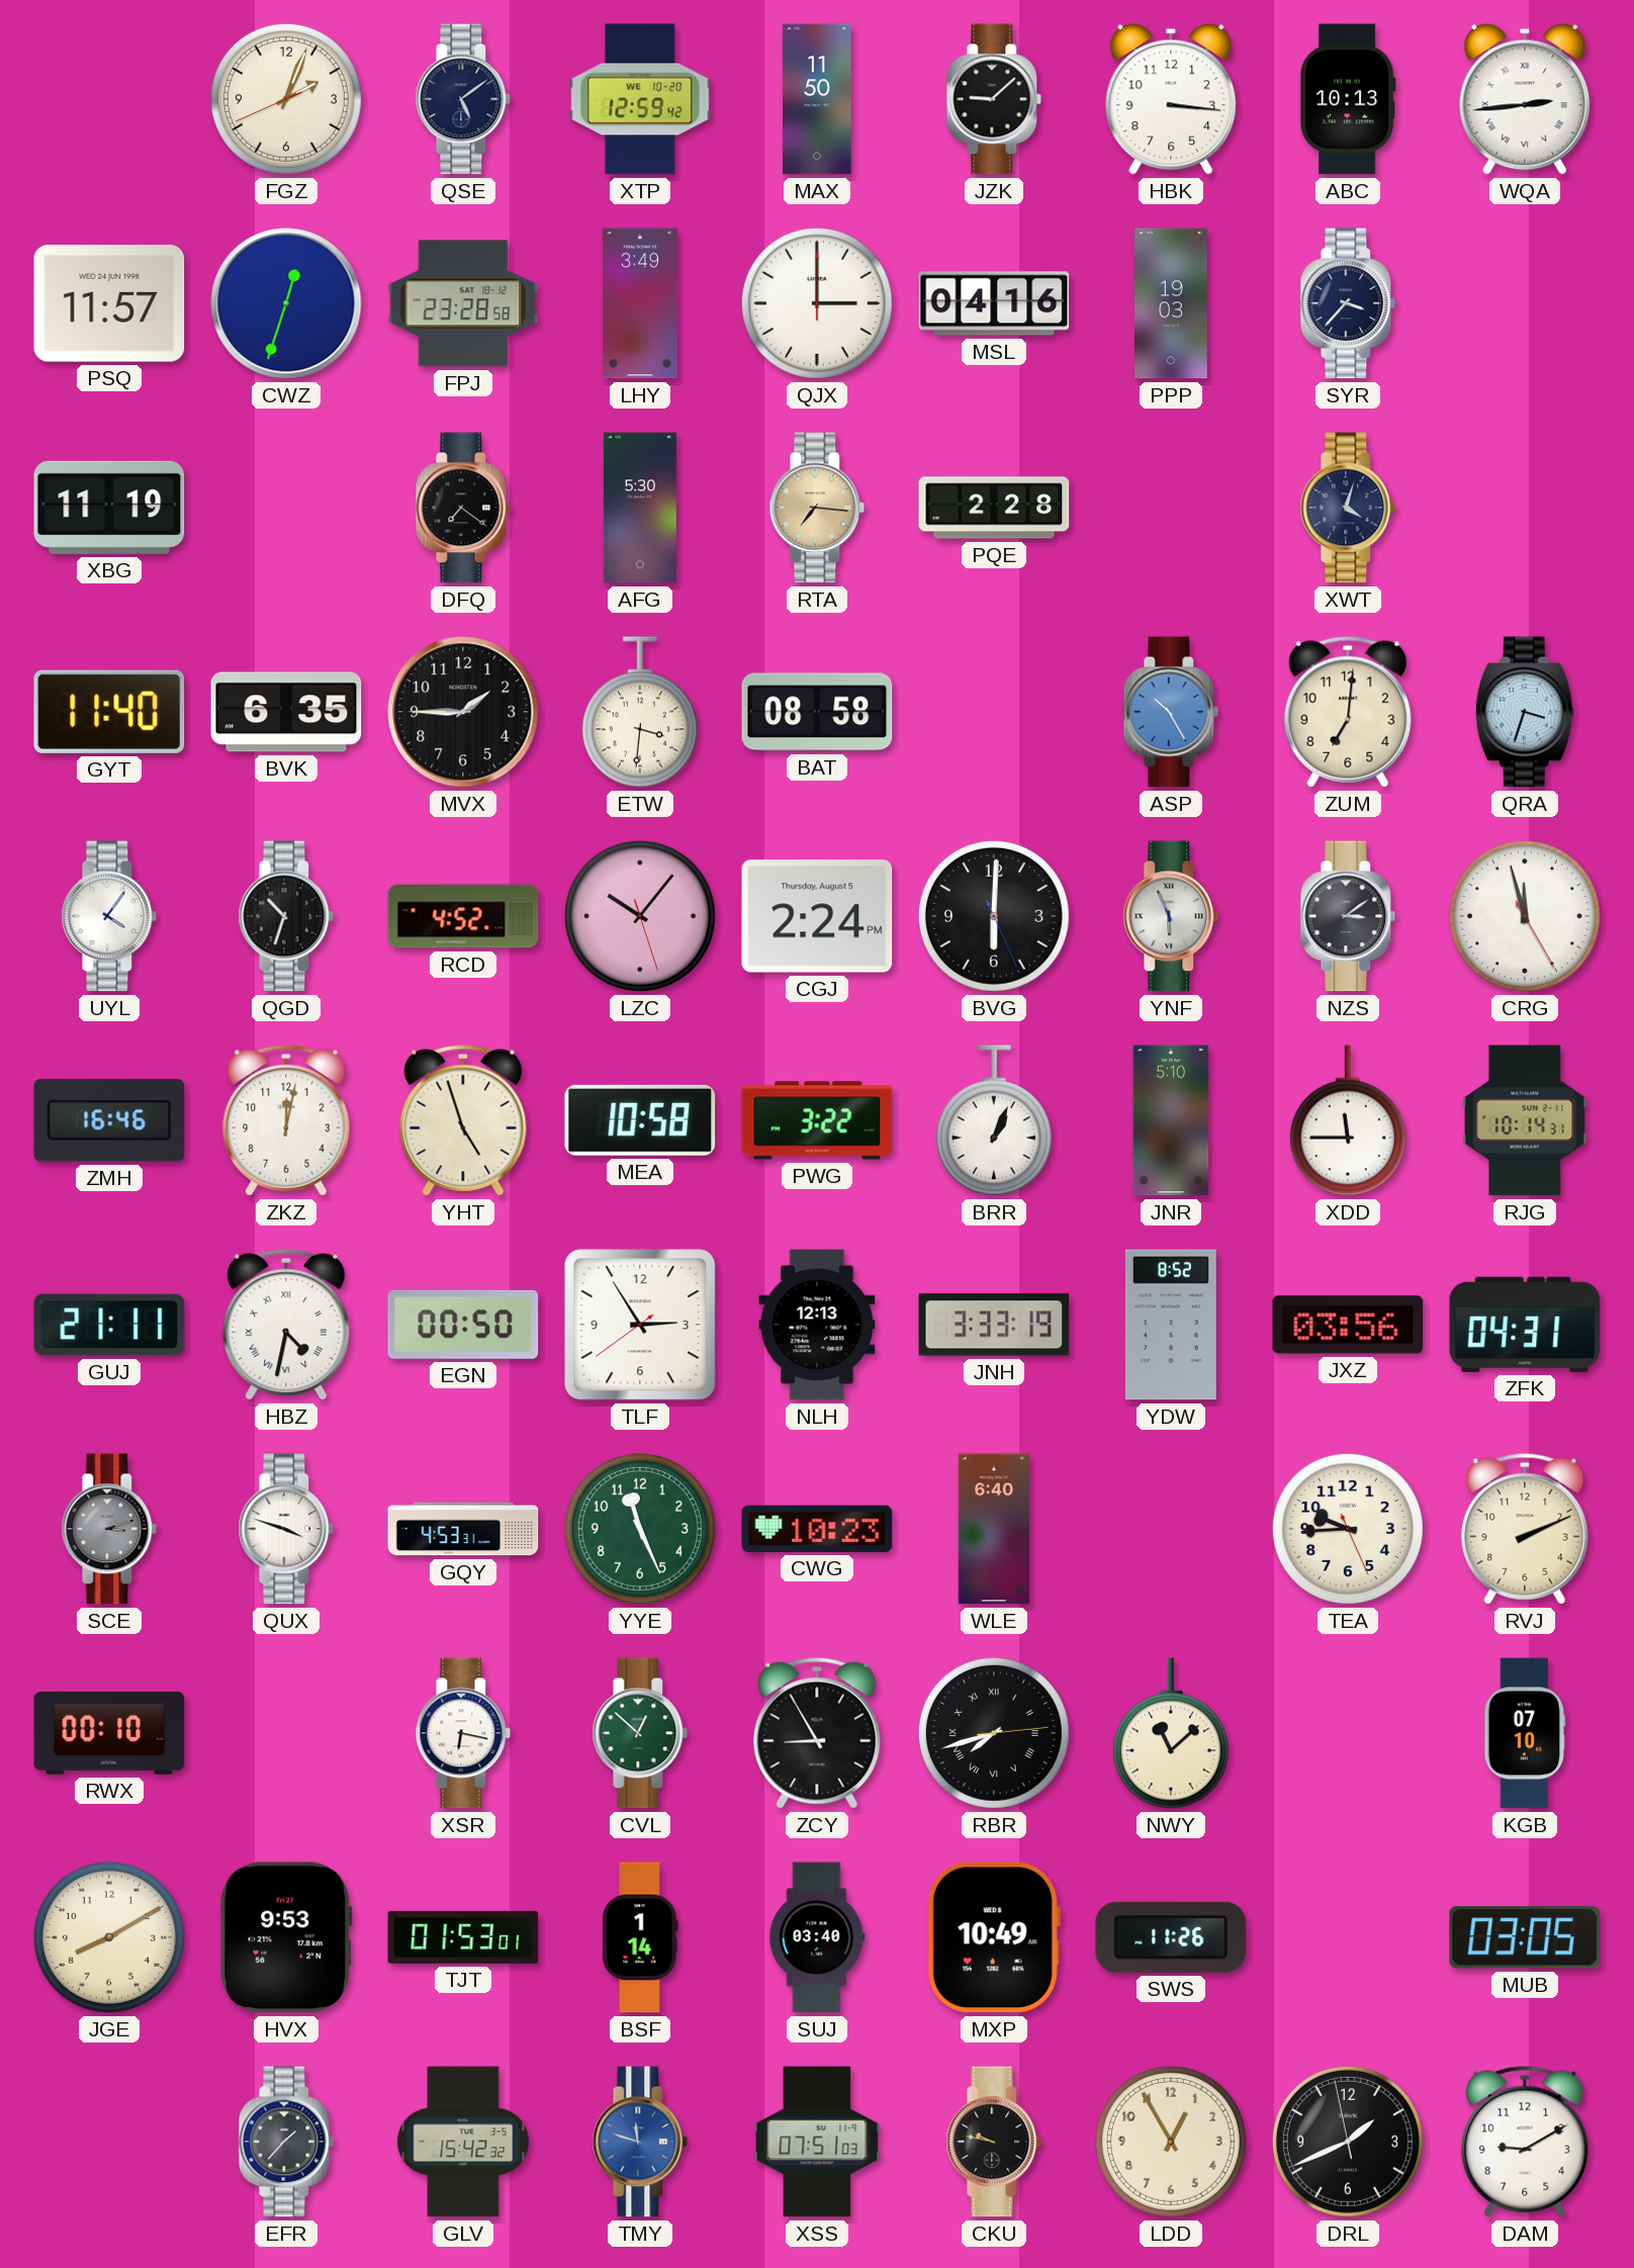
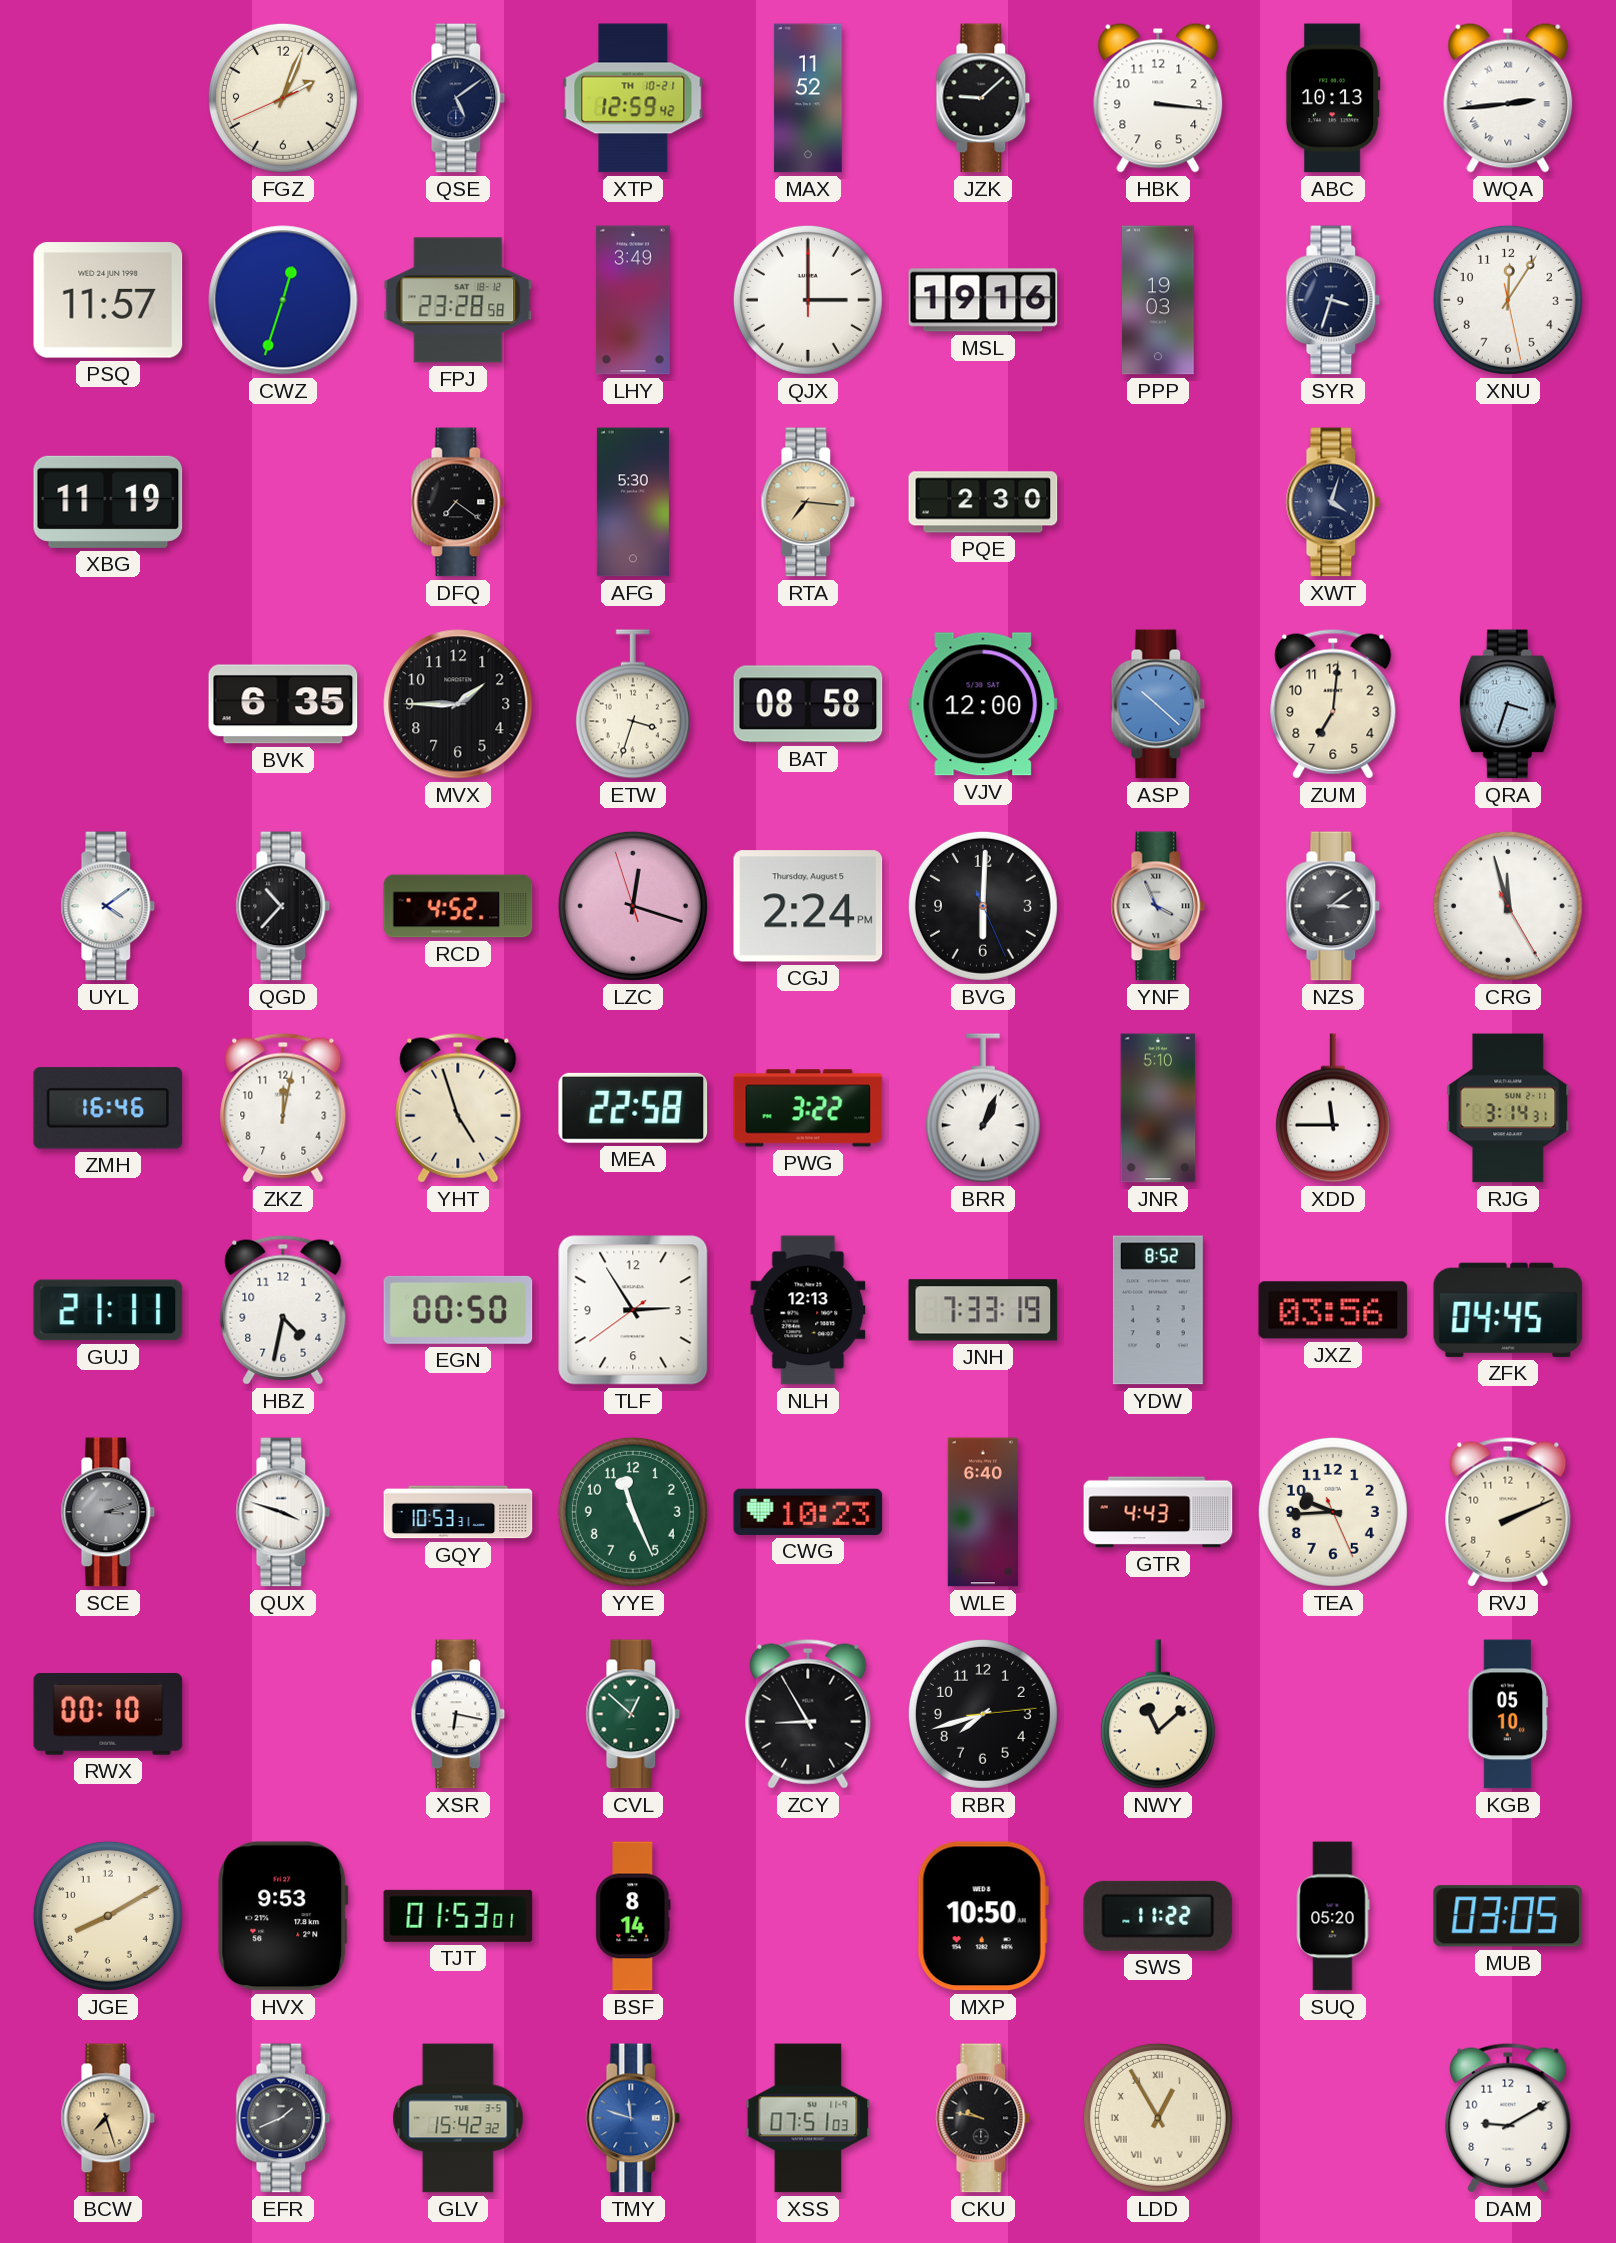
XTP date: WE 10-20 -> TH 10-21 (633, 98)
MAX: 11:50 -> 11:52 (808, 98)
MSL: 04:16 -> 19:16 (983, 300)
SYR: 3:37 -> 3:33 (1333, 300)
XNU: none -> 12:05 (1508, 300)
PQE: 2:28 -> 2:30 (983, 502)
GYT: 11:40 -> none (109, 712)
ETW: 3:31 -> 3:33 (633, 704)
VJV: none -> 12:00 (983, 704)
ASP: 10:25 -> 10:22 (1158, 704)
UYL: 4:06 -> 4:09 (108, 906)
QGD: 10:33 -> 10:37 (283, 906)
LZC: 10:06 -> 12:17 (633, 906)
YNF: 5:56 -> 3:56 (1158, 906)
MEA: 10:58 -> 22:58 (633, 1108)
RJG: 10:14 -> 3:14 (1508, 1108)
HBZ numerals: Roman -> Arabic (283, 1310)
JNH: 3:33 -> 7:33 (983, 1310)
ZFK: 04:31 -> 04:45 (1508, 1310)
GQY: 4:53 -> 10:53 (458, 1512)
GTR: none -> 4:43 (1158, 1512)
RBR numerals: Roman -> Arabic (983, 1714)
KGB: 07:10 -> 05:10 (1508, 1714)
BSF: 1:14 -> 8:14 (633, 1916)
SUJ: 03:40 -> none (817, 1937)
MXP: 10:49 -> 10:50 (983, 1916)
SWS: 11:26 -> 11:22 (1158, 1916)
SUQ: none -> 05:20 (1333, 1916)
BCW: none -> 7:27 (108, 2118)
EFR: 1:37 -> 1:41 (283, 2118)
LDD numerals: Arabic -> Roman (1158, 2118)
DRL: 1:40 -> none (1348, 2142)
